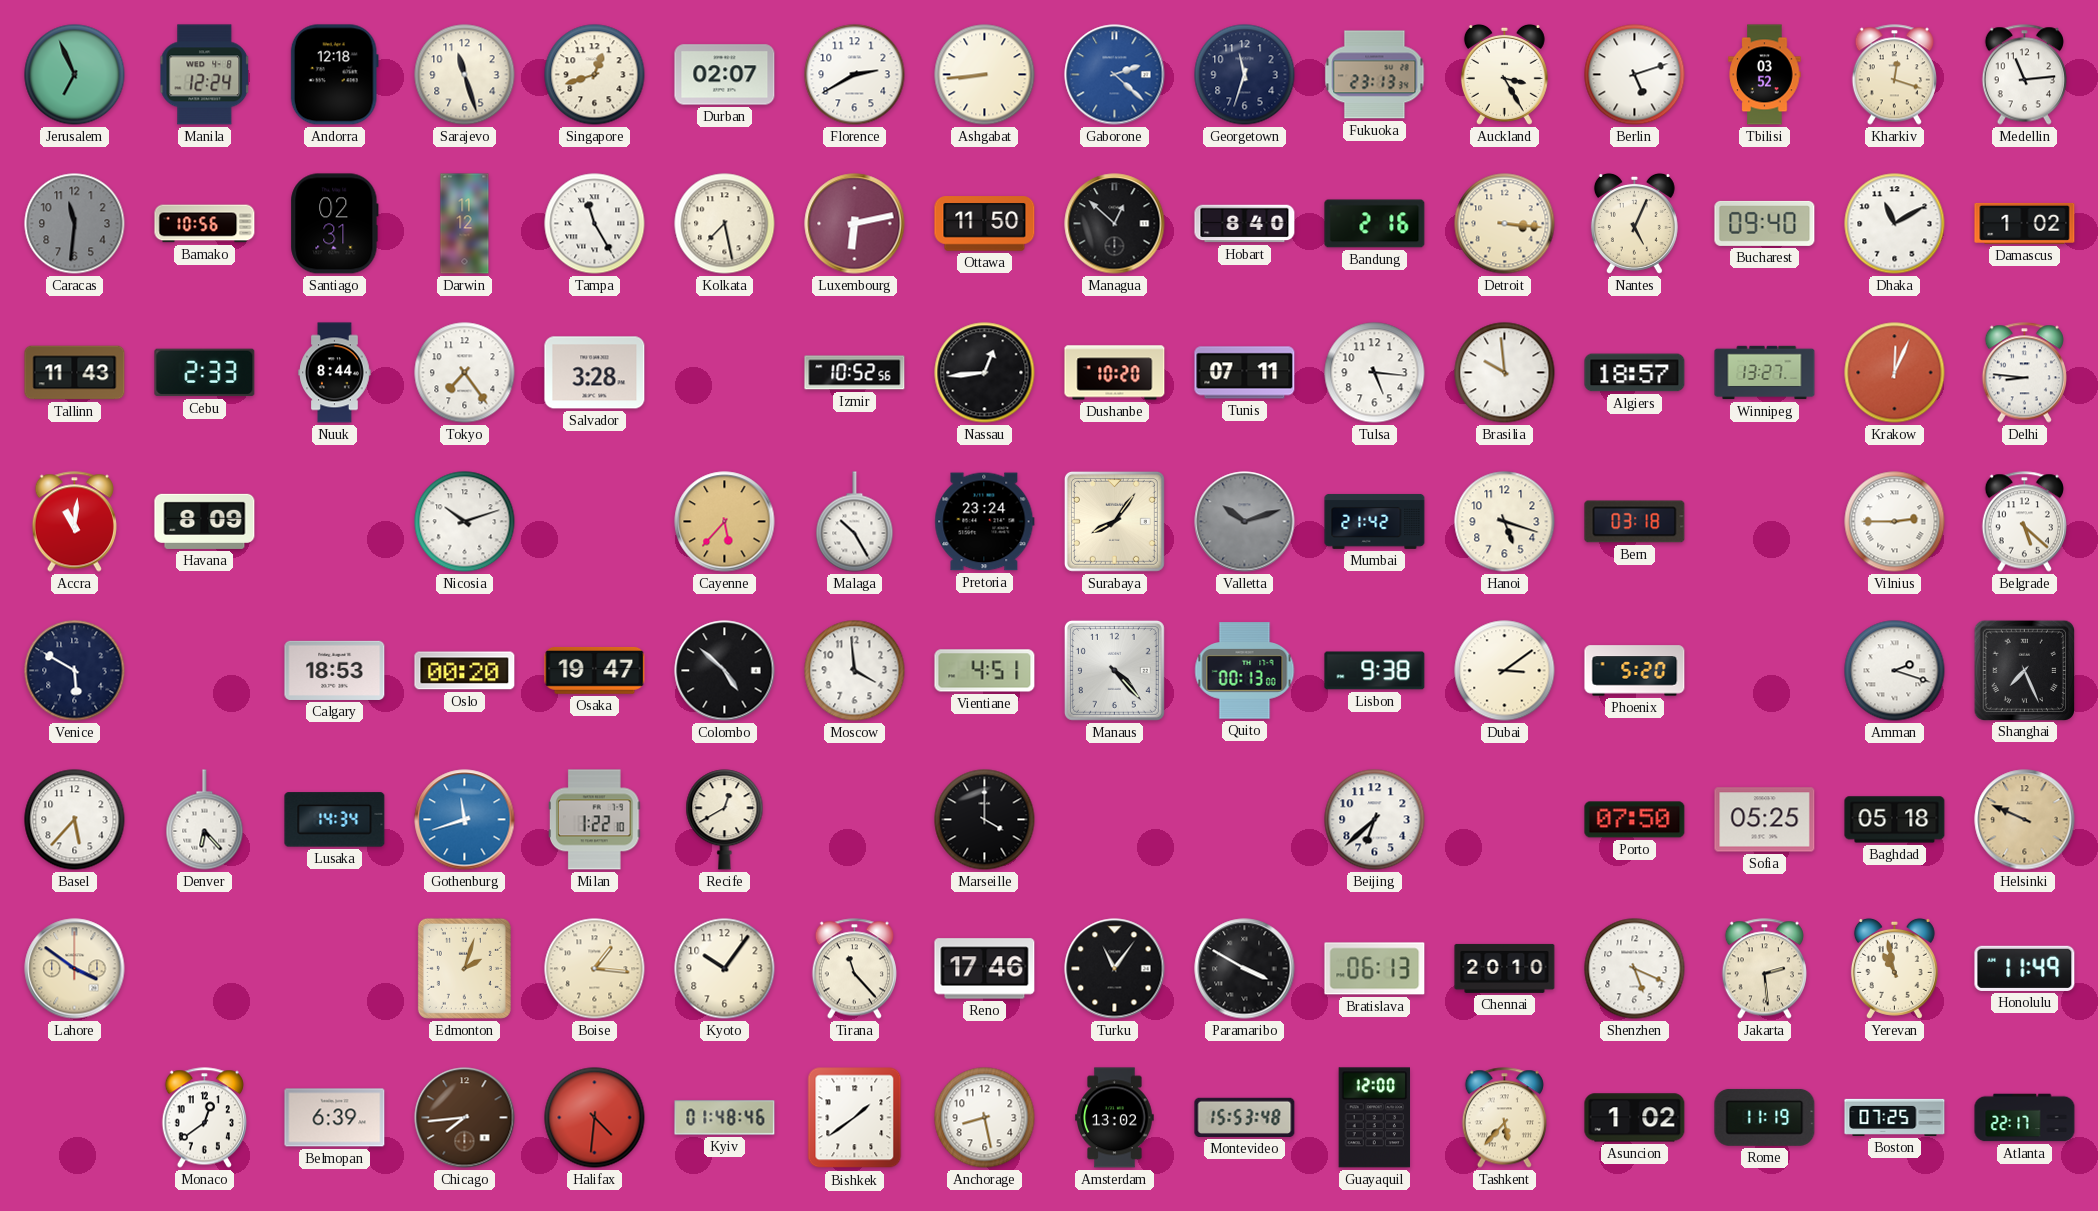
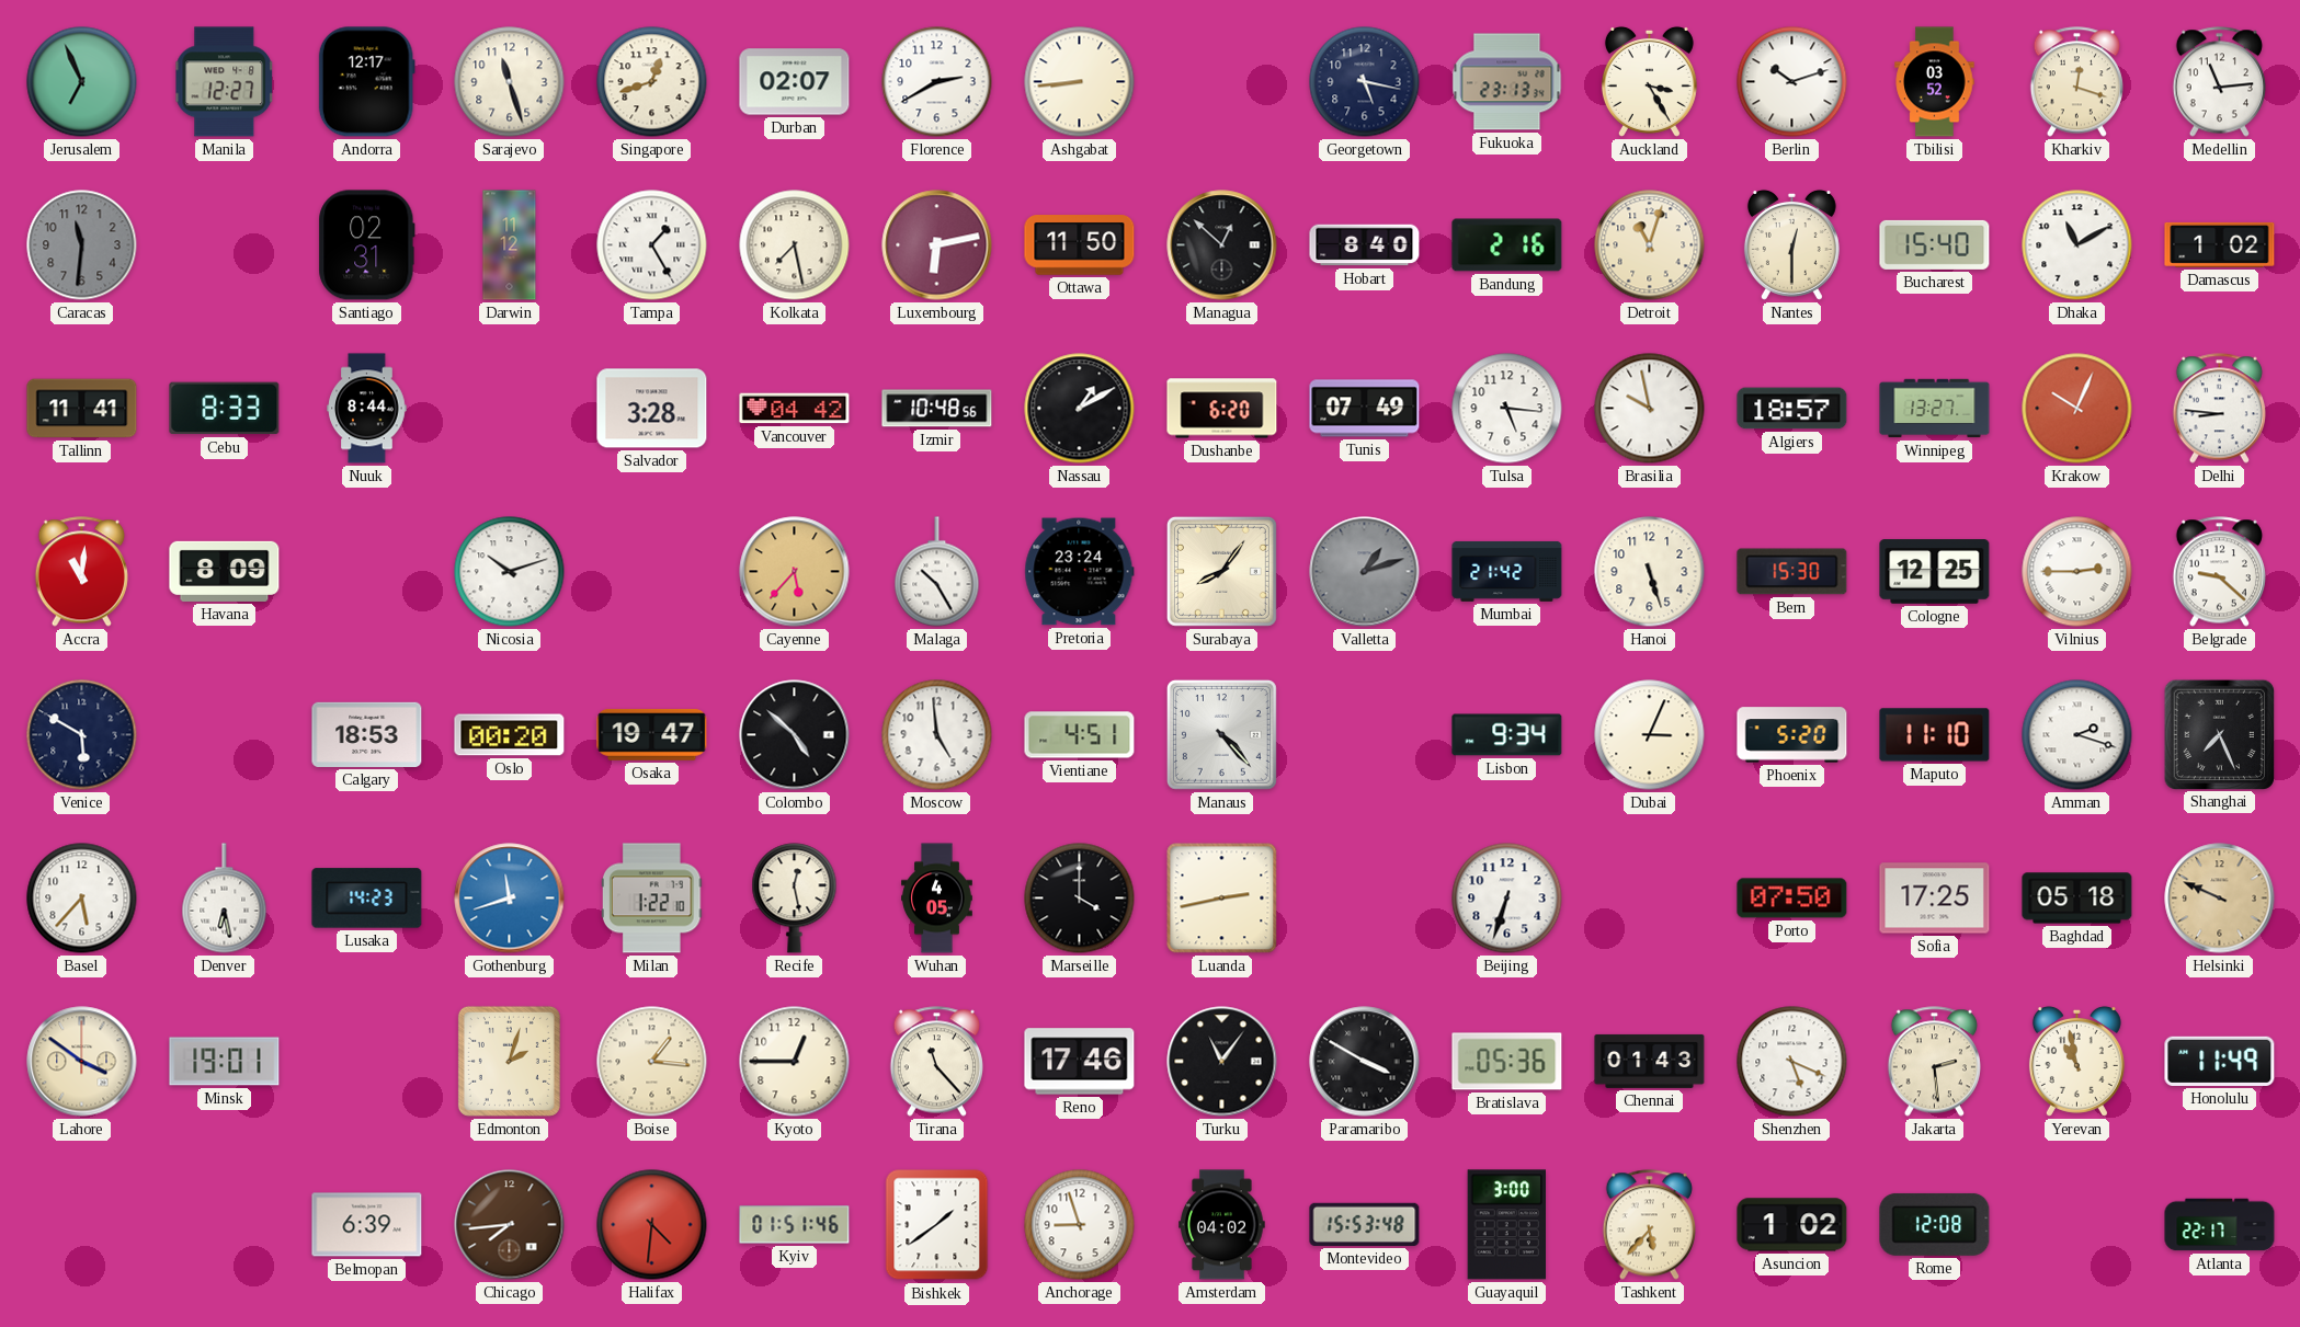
Manila: 12:24 -> 12:27 (225, 82)
Andorra: 12:18 -> 12:17 (366, 82)
Gaborone: 2:22 -> none (1115, 75)
Georgetown: 11:33 -> 5:17 (1365, 82)
Berlin: 5:12 -> 10:12 (1792, 82)
Bamako: 10:56 -> none (205, 224)
Tampa: 11:25 -> 1:25 (652, 245)
Detroit: 3:16 -> 11:03 (1650, 245)
Nantes: 5:04 -> 12:30 (1791, 244)
Bucharest: 09:40 -> 15:40 (1935, 244)
Tallinn: 11:43 -> 11:41 (82, 409)
Cebu: 2:33 -> 8:33 (225, 409)
Tokyo: 7:24 -> none (465, 373)
Vancouver: none -> 04:42 (795, 409)
Izmir: 10:52 -> 10:48 (937, 409)
Nassau: 12:44 -> 1:10 (1080, 409)
Dushanbe: 10:20 -> 6:20 (1222, 409)
Tunis: 07:11 -> 07:49 (1365, 409)
Brasilia: 9:59 -> 9:58 (1650, 409)
Krakow: 12:04 -> 10:04 (2077, 409)
Valletta: 10:12 -> 1:12 (1365, 572)
Hanoi: 5:18 -> 5:27 (1650, 572)
Bern: 03:18 -> 15:30 (1792, 572)
Cologne: none -> 12:25 (1935, 572)
Belgrade: 5:22 -> 9:22 (2219, 572)
Moscow: 3:59 -> 4:59 (937, 735)
Quito: 00:13 -> none (1245, 671)
Lisbon: 9:38 -> 9:34 (1507, 735)
Dubai: 3:09 -> 3:04 (1650, 735)
Maputo: none -> 11:10 (1935, 735)
Denver: 6:23 -> 6:28 (225, 899)
Lusaka: 14:34 -> 14:23 (367, 899)
Recife: 12:40 -> 12:28 (795, 899)
Wuhan: none -> 4:05 (937, 899)
Luanda: none -> 2:43 (1222, 899)
Beijing: 6:38 -> 6:33 (1507, 899)
Sofia: 05:25 -> 17:25 (1935, 899)
Minsk: none -> 19:01 (225, 1062)
Kyoto: 10:06 -> 12:45 (795, 1062)
Bratislava: 06:13 -> 05:36 (1507, 1062)
Chennai: 20:10 -> 01:43 (1650, 1061)
Monaco: 12:39 -> none (204, 1118)
Kyiv: 01:48 -> 01:51 (795, 1225)
Anchorage: 8:28 -> 8:57 (1080, 1225)
Amsterdam: 13:02 -> 04:02 (1222, 1225)
Guayaquil: 12:00 -> 3:00 (1506, 1225)
Rome: 11:19 -> 12:08 (1935, 1224)
Boston: 07:25 -> none (1895, 1117)
